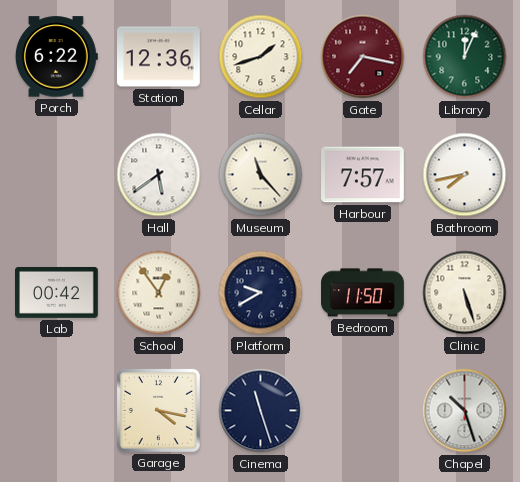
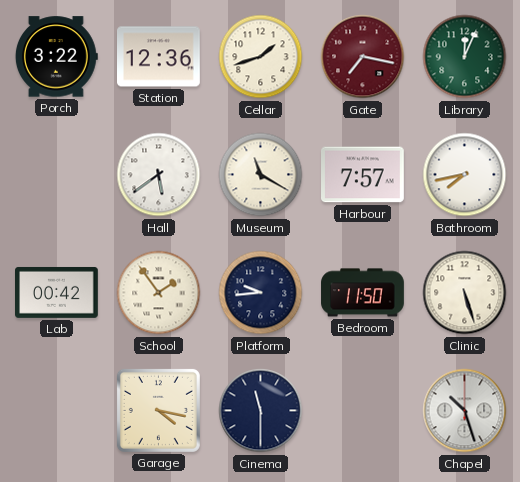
Porch: 6:22 -> 3:22 (56, 57)
Museum: 11:23 -> 11:20 (261, 175)
School: 12:54 -> 1:54 (159, 293)
Platform: 9:40 -> 9:44 (261, 293)
Cinema: 11:27 -> 11:30 (261, 411)
